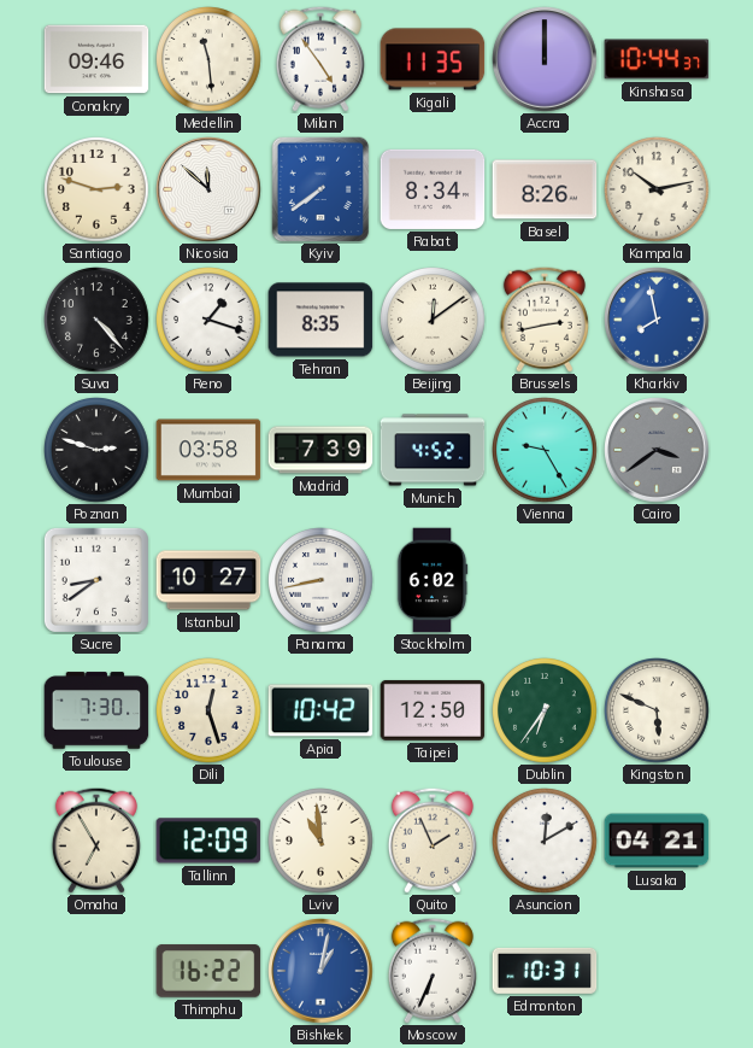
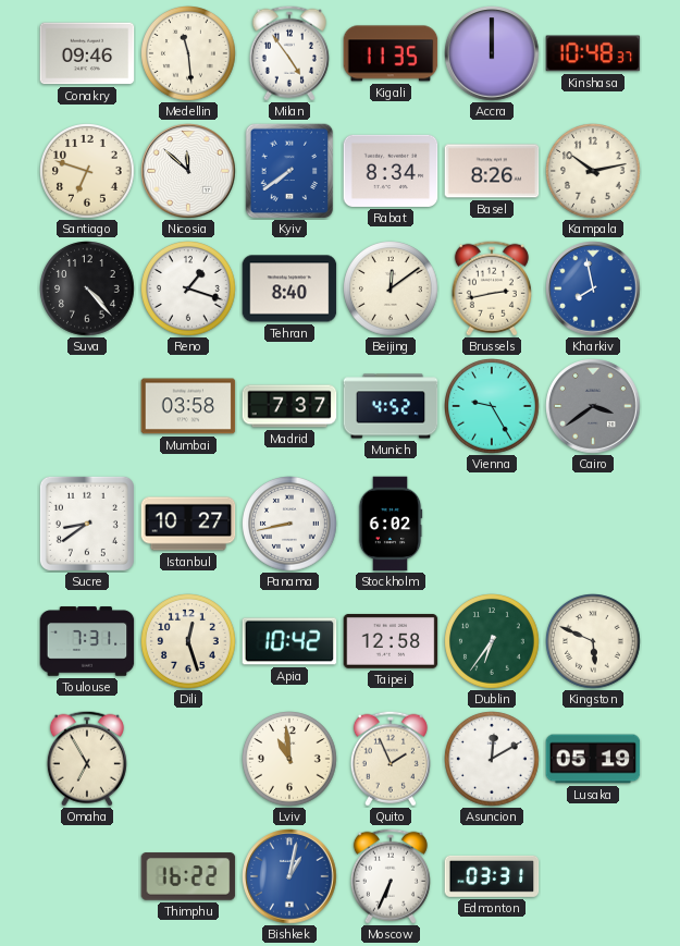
Kinshasa: 10:44 -> 10:48 (593, 53)
Santiago: 2:48 -> 6:48 (87, 171)
Tehran: 8:35 -> 8:40 (289, 288)
Poznan: 2:48 -> none (96, 450)
Madrid: 7:39 -> 7:37 (289, 406)
Toulouse: 7:30 -> 7:31 (87, 641)
Taipei: 12:50 -> 12:58 (391, 641)
Tallinn: 12:09 -> none (208, 841)
Lusaka: 04:21 -> 05:19 (593, 759)
Edmonton: 10:31 -> 03:31 (492, 876)
